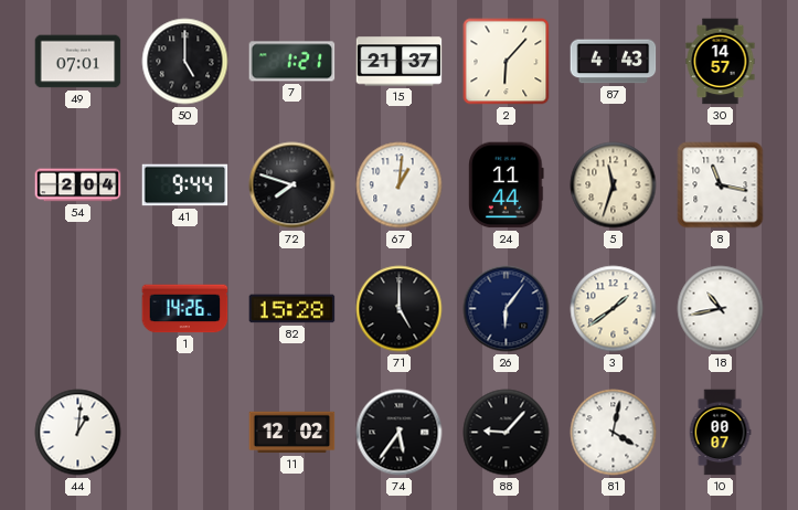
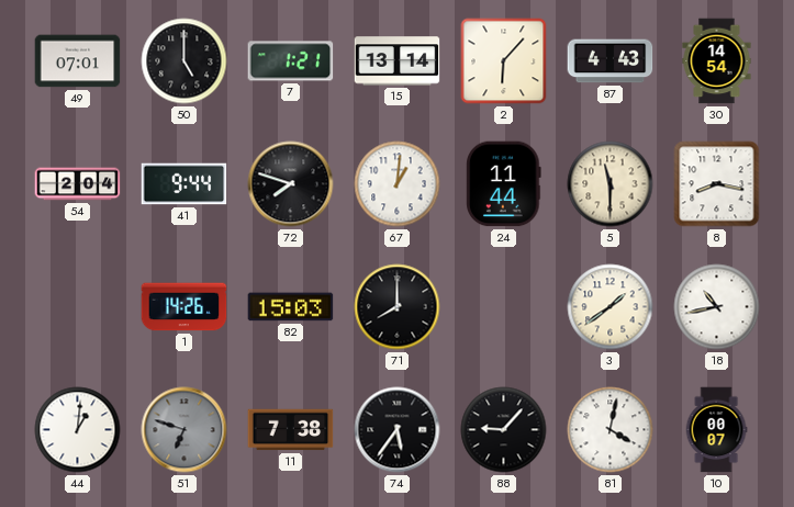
15: 21:37 -> 13:14 (398, 61)
30: 14:57 -> 14:54 (717, 61)
5: 11:33 -> 11:30 (611, 184)
8: 11:17 -> 8:17 (717, 184)
82: 15:28 -> 15:03 (291, 307)
71: 5:00 -> 8:00 (398, 307)
26: 6:06 -> none (507, 309)
51: none -> 6:48 (184, 430)
11: 12:02 -> 7:38 (291, 430)
